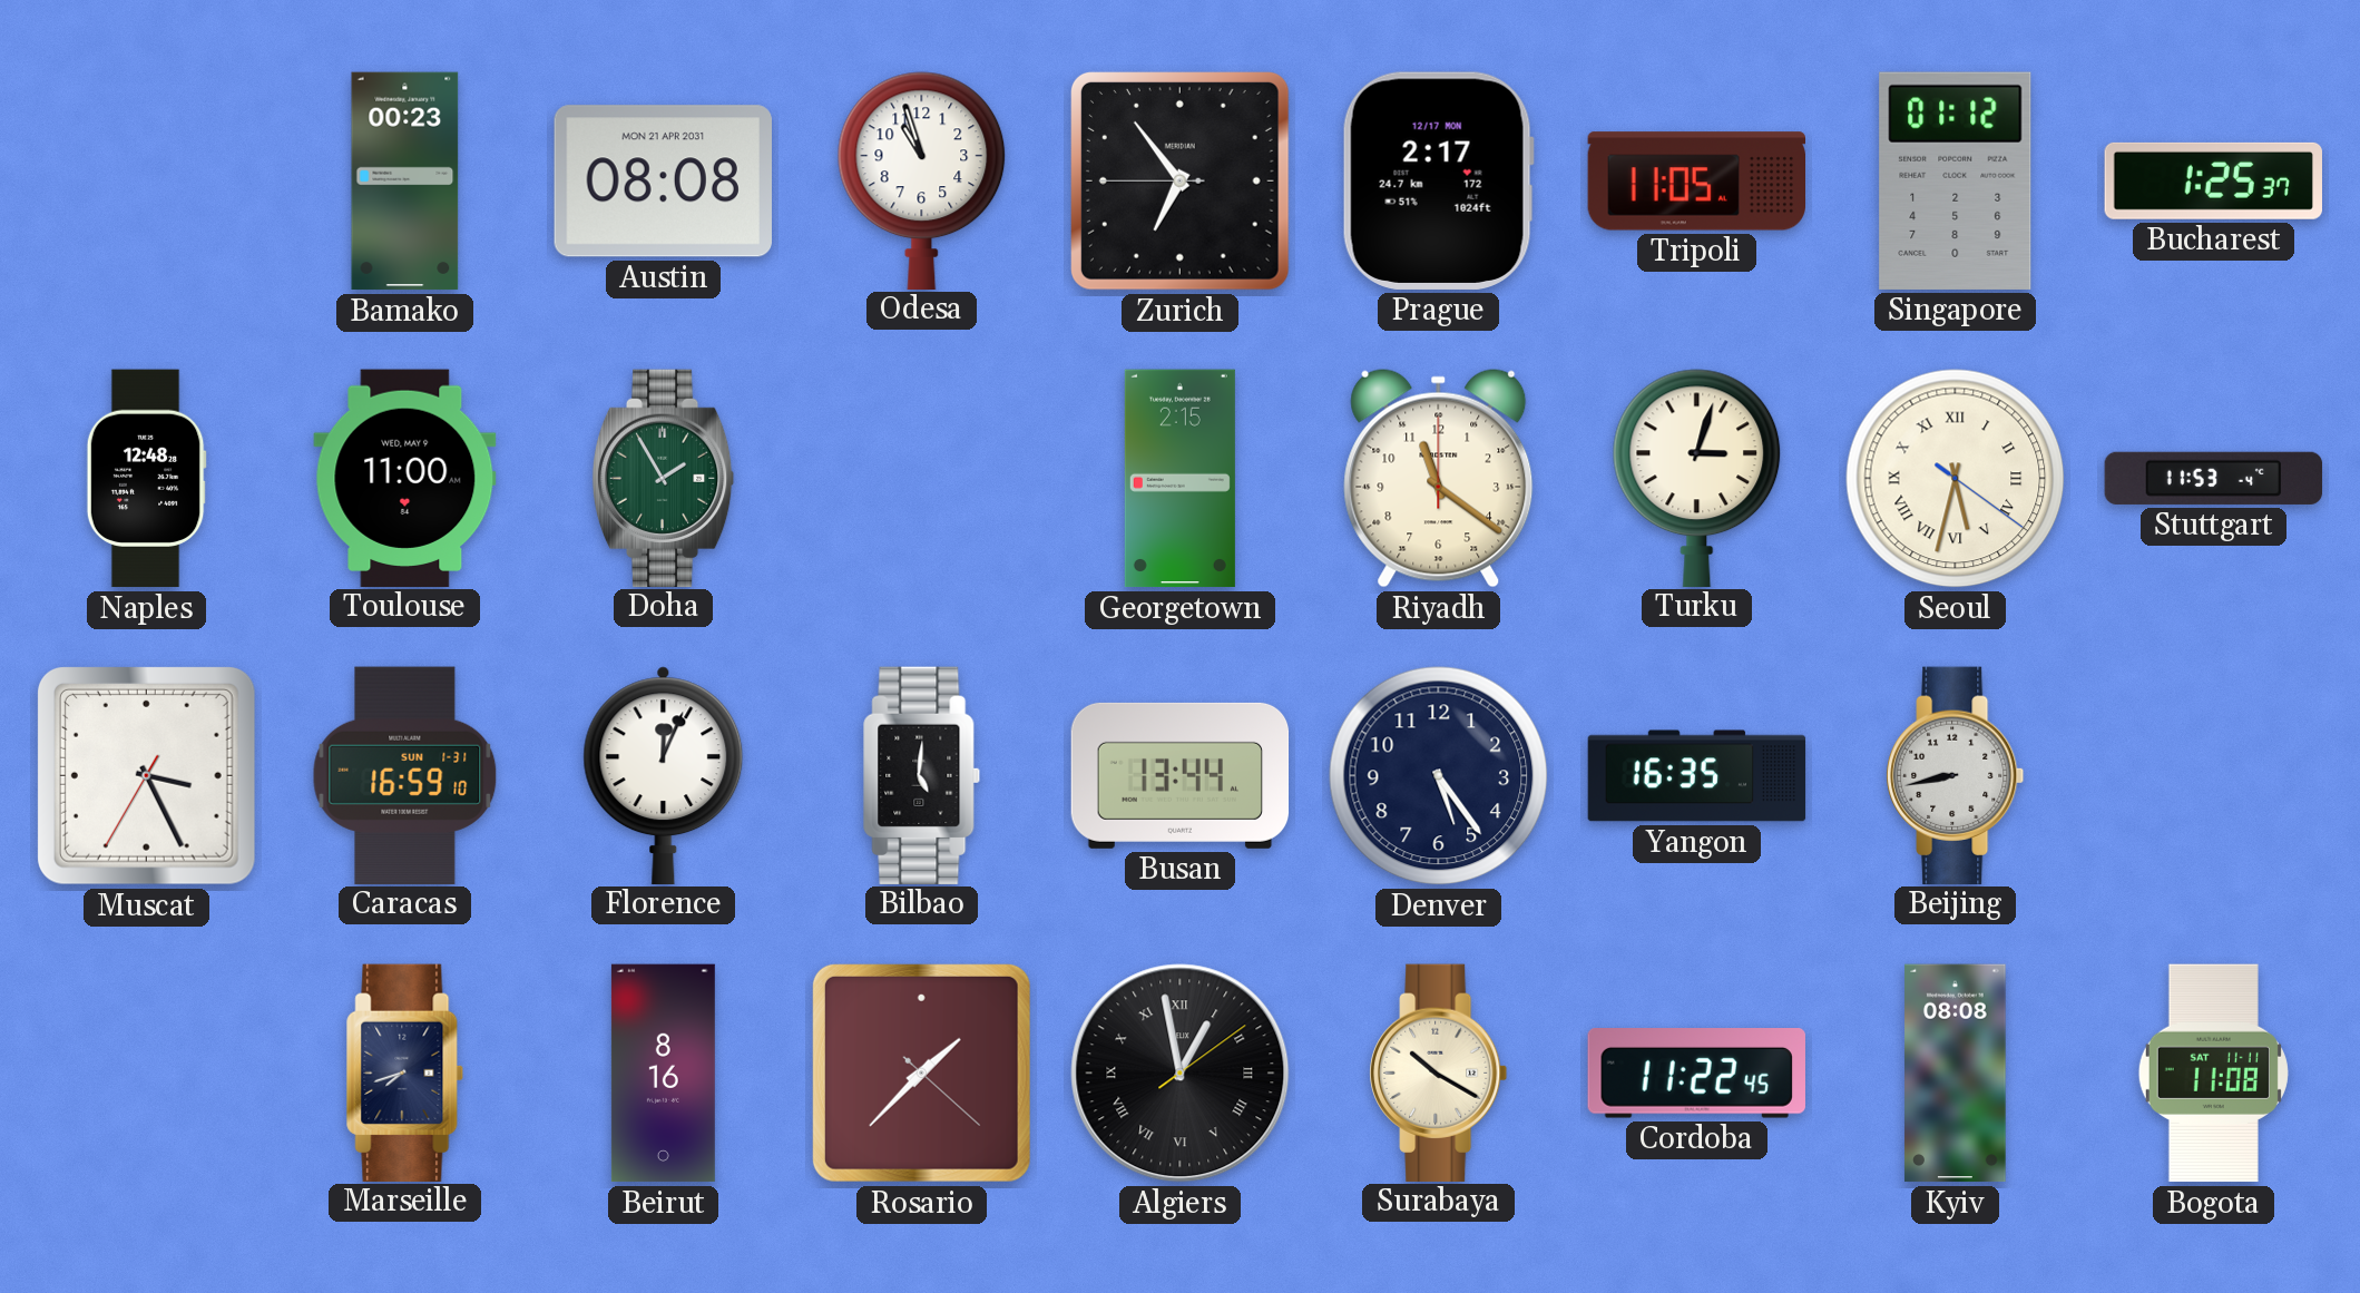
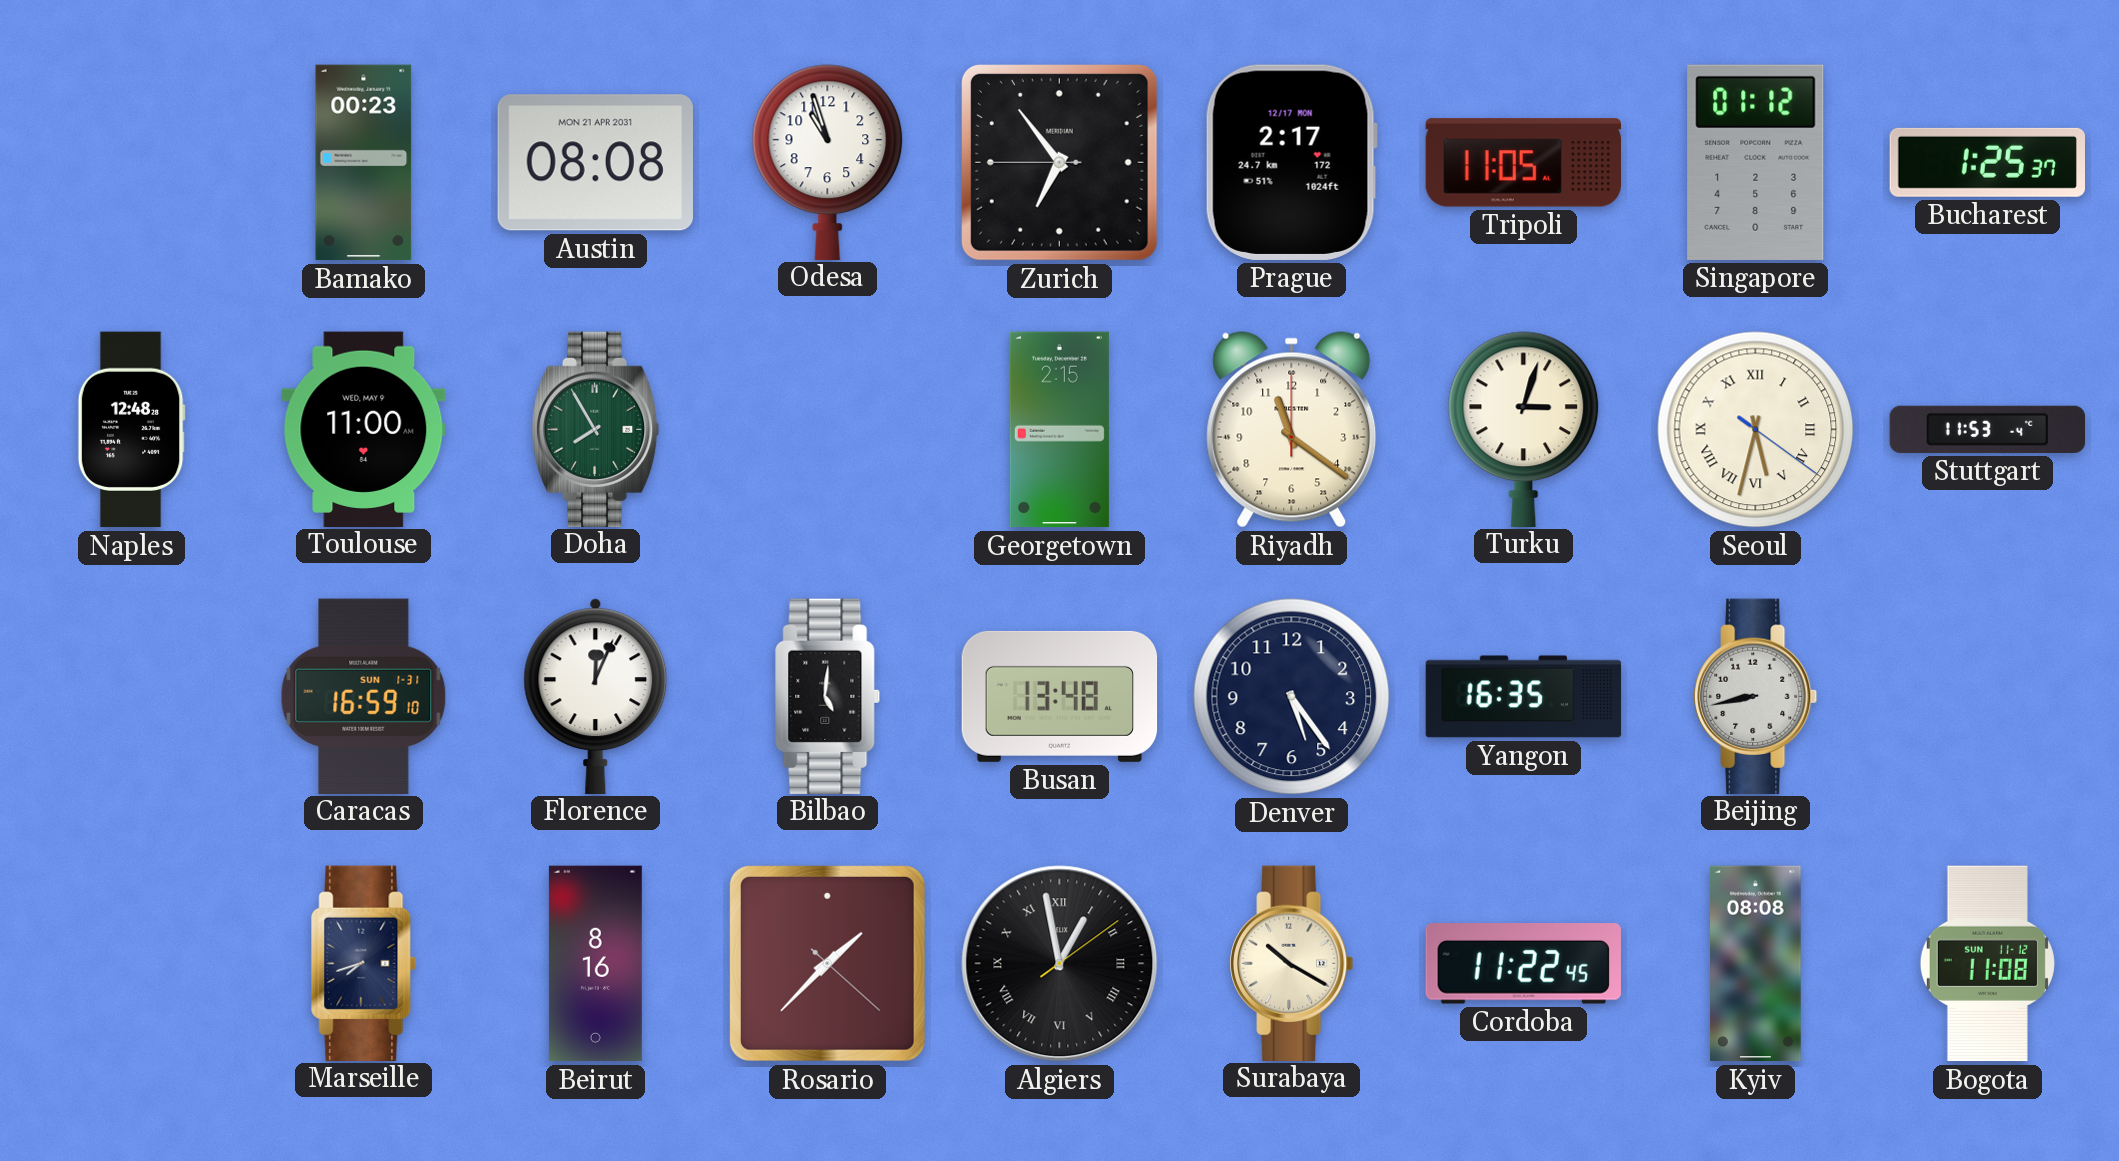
Doha: 1:55 -> 7:55 (596, 429)
Muscat: 3:25 -> none (146, 775)
Busan: 13:44 -> 13:48 (1060, 696)
Bogota date: SAT 11-11 -> SUN 11-12 (1987, 964)
